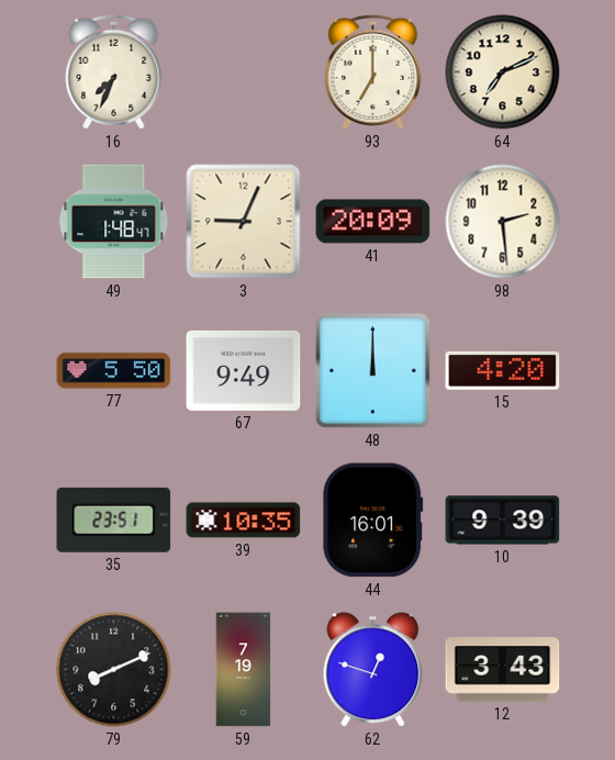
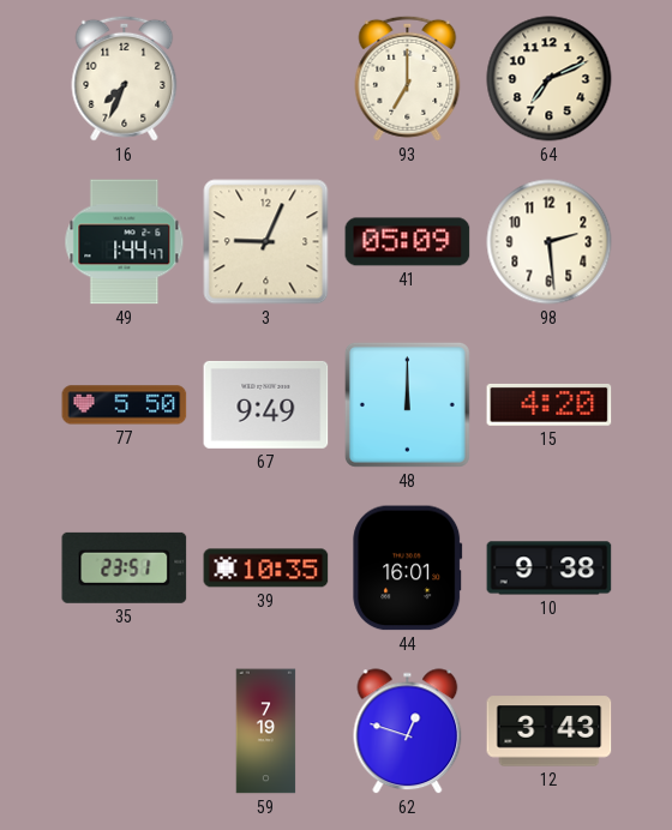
49: 1:48 -> 1:44 (125, 242)
41: 20:09 -> 05:09 (408, 242)
10: 9:39 -> 9:38 (550, 569)
79: 8:11 -> none (114, 670)
